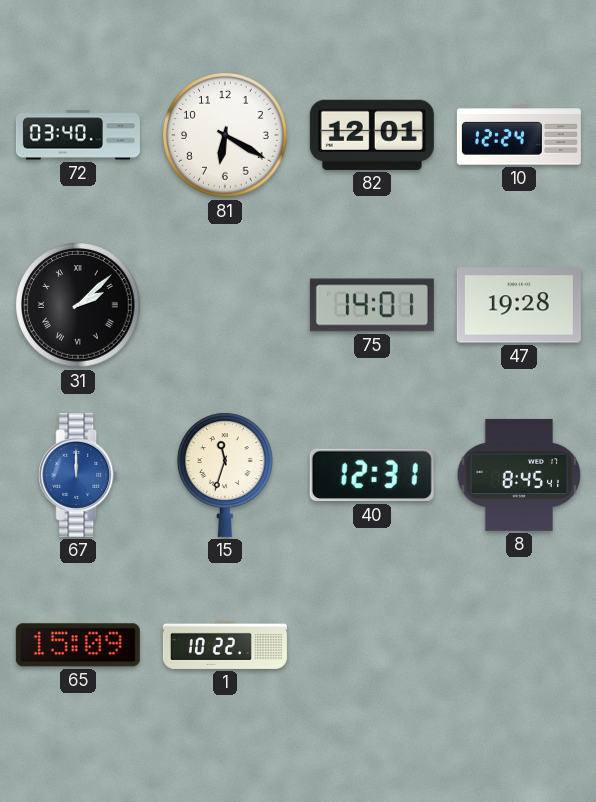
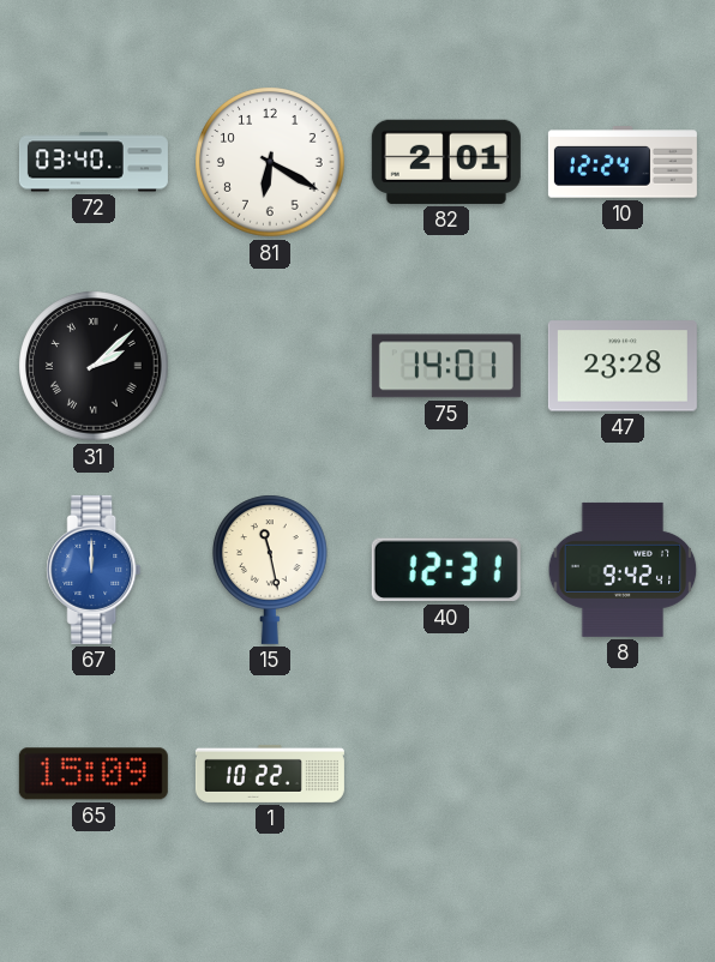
82: 12:01 -> 2:01 (446, 162)
47: 19:28 -> 23:28 (623, 366)
15: 11:33 -> 11:28 (271, 570)
8: 8:45 -> 9:42 (623, 570)
